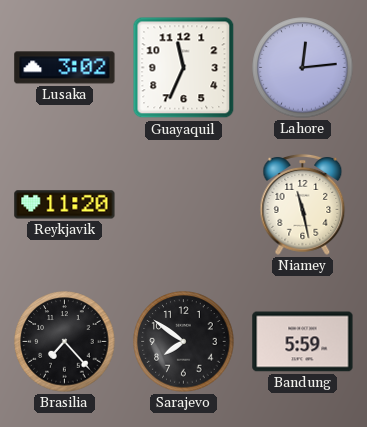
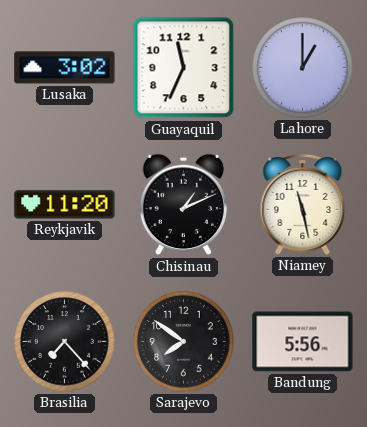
Lahore: 12:14 -> 1:00 (303, 68)
Chisinau: none -> 1:11 (183, 205)
Bandung: 5:59 -> 5:56 (303, 342)
